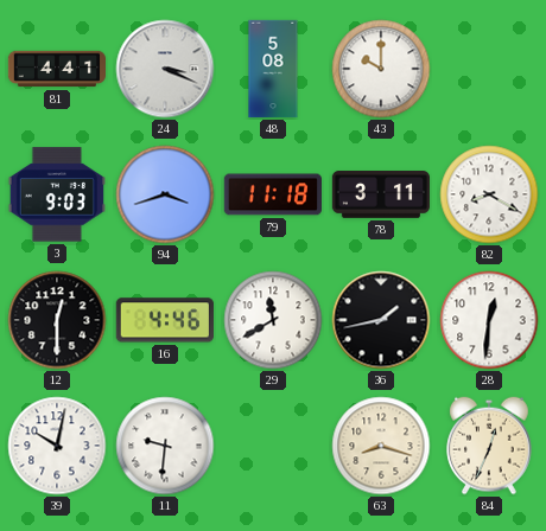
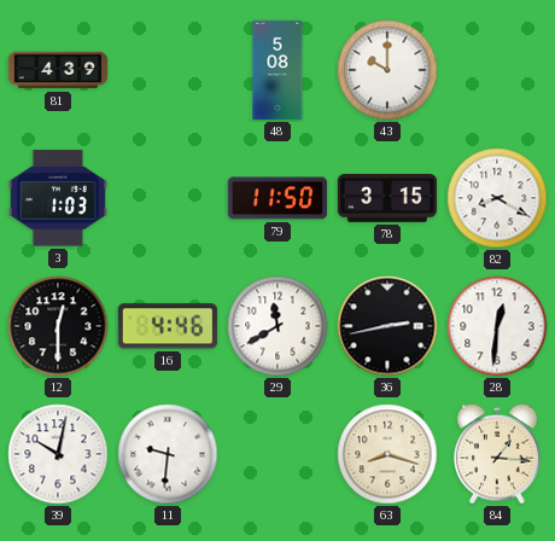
81: 4:41 -> 4:39 (58, 70)
24: 3:19 -> none (165, 69)
3: 9:03 -> 1:03 (58, 198)
94: 3:42 -> none (165, 194)
79: 11:18 -> 11:50 (276, 198)
78: 3:11 -> 3:15 (386, 198)
36: 1:43 -> 2:43 (387, 326)
84: 12:34 -> 1:16 (497, 454)
